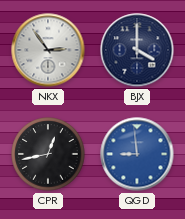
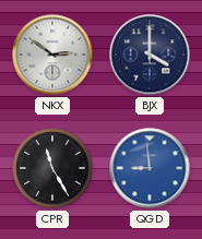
NKX: 2:54 -> 2:51 (52, 55)
CPR: 12:43 -> 11:25 (52, 168)
